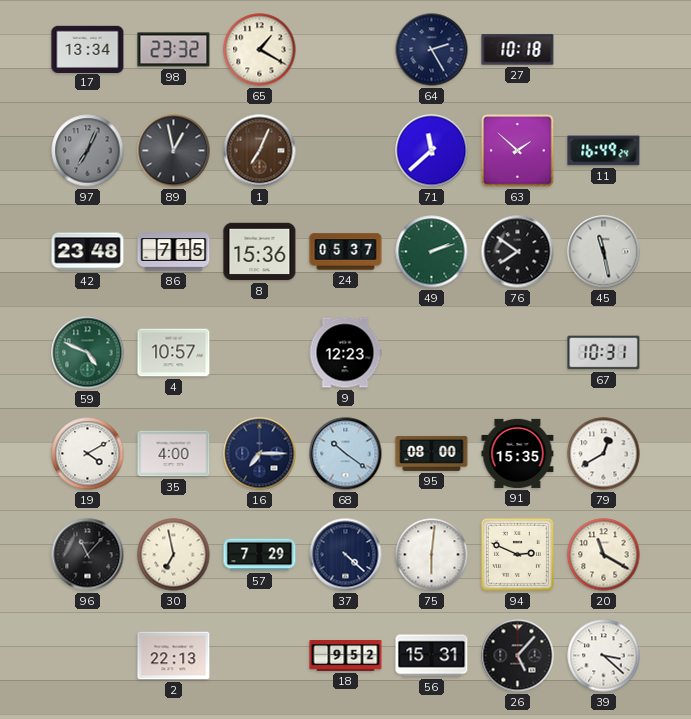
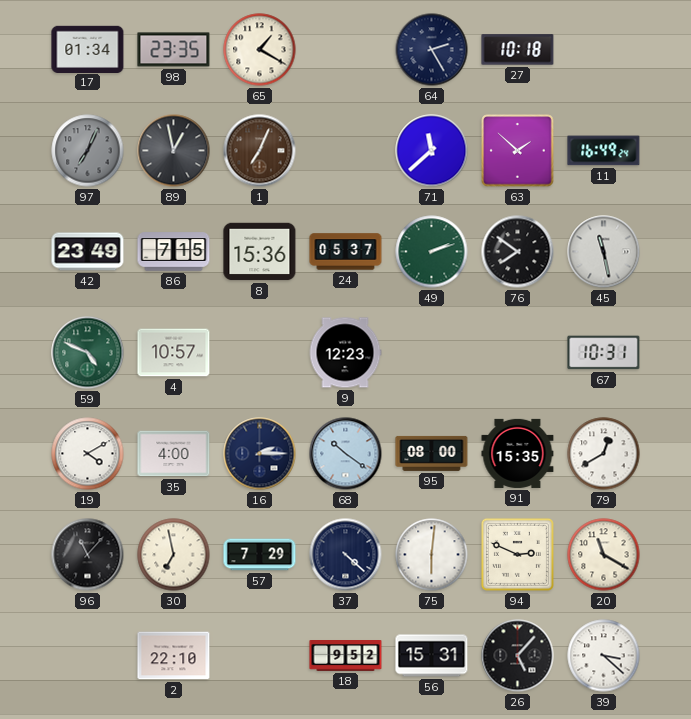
17: 13:34 -> 01:34 (88, 49)
98: 23:32 -> 23:35 (174, 50)
42: 23:48 -> 23:49 (88, 252)
16: 7:15 -> 2:15 (260, 454)
2: 22:13 -> 22:10 (174, 656)
